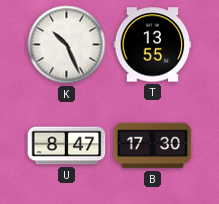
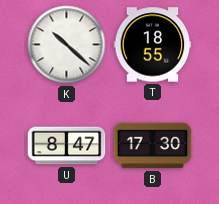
K: 10:26 -> 10:22 (67, 45)
T: 13:55 -> 18:55 (153, 45)
